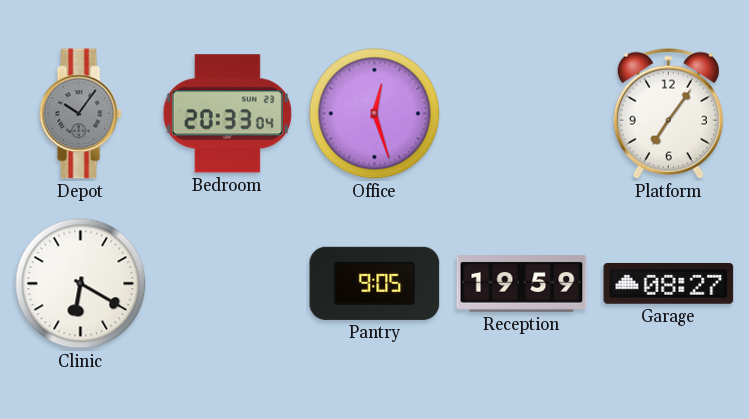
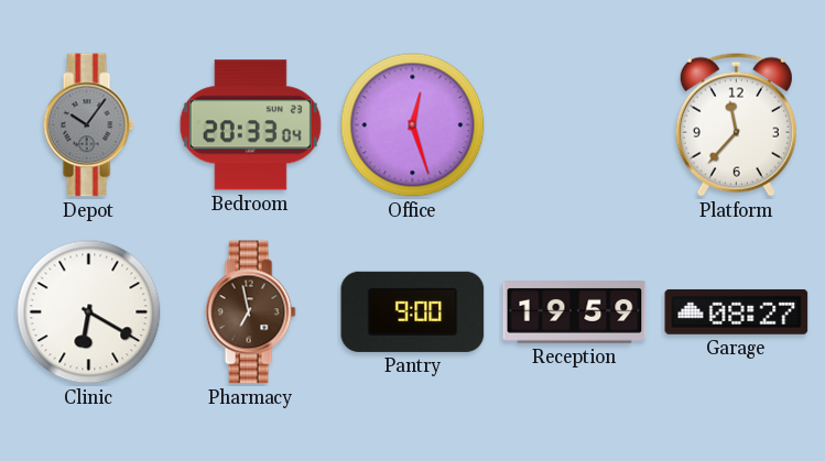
Platform: 7:06 -> 11:37 (736, 124)
Pharmacy: none -> 6:58 (250, 312)
Pantry: 9:05 -> 9:00 (413, 311)
